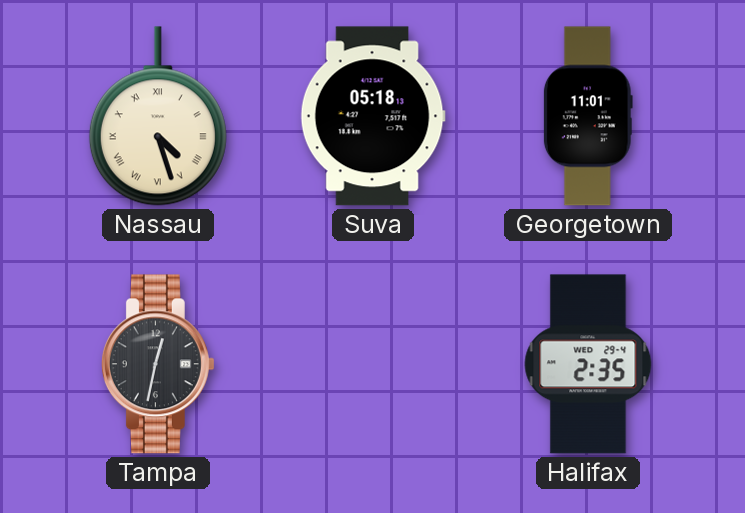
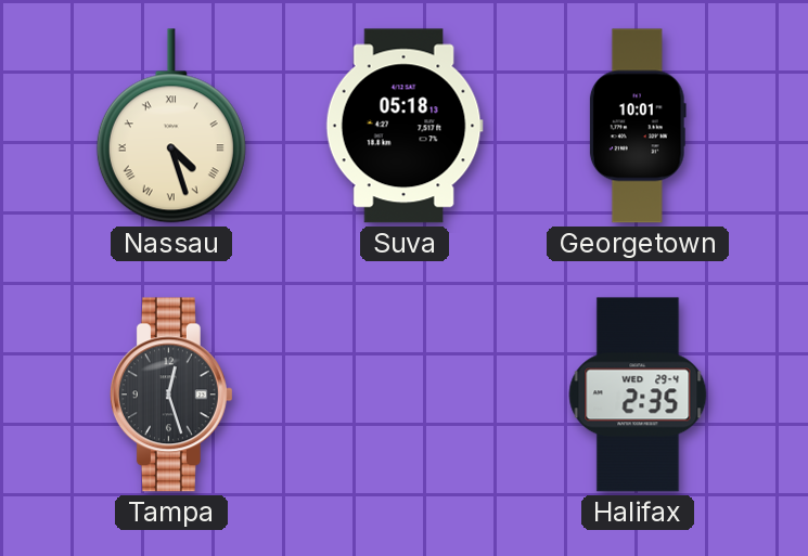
Georgetown: 11:01 -> 10:01 (638, 126)
Tampa: 12:32 -> 12:27 (171, 395)
